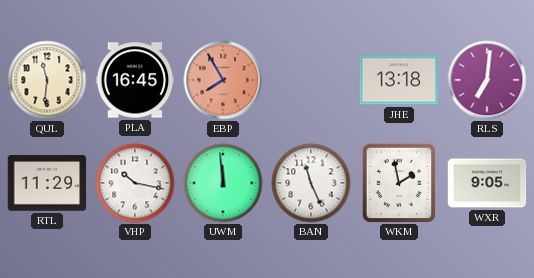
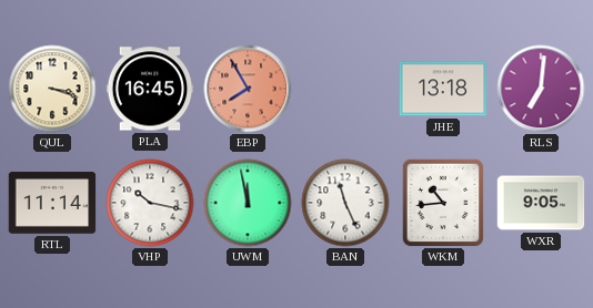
QUL: 11:31 -> 3:18 (52, 89)
RTL: 11:29 -> 11:14 (52, 203)
UWM: 11:59 -> 11:58 (248, 203)
WKM: 1:58 -> 10:44 (443, 203)
